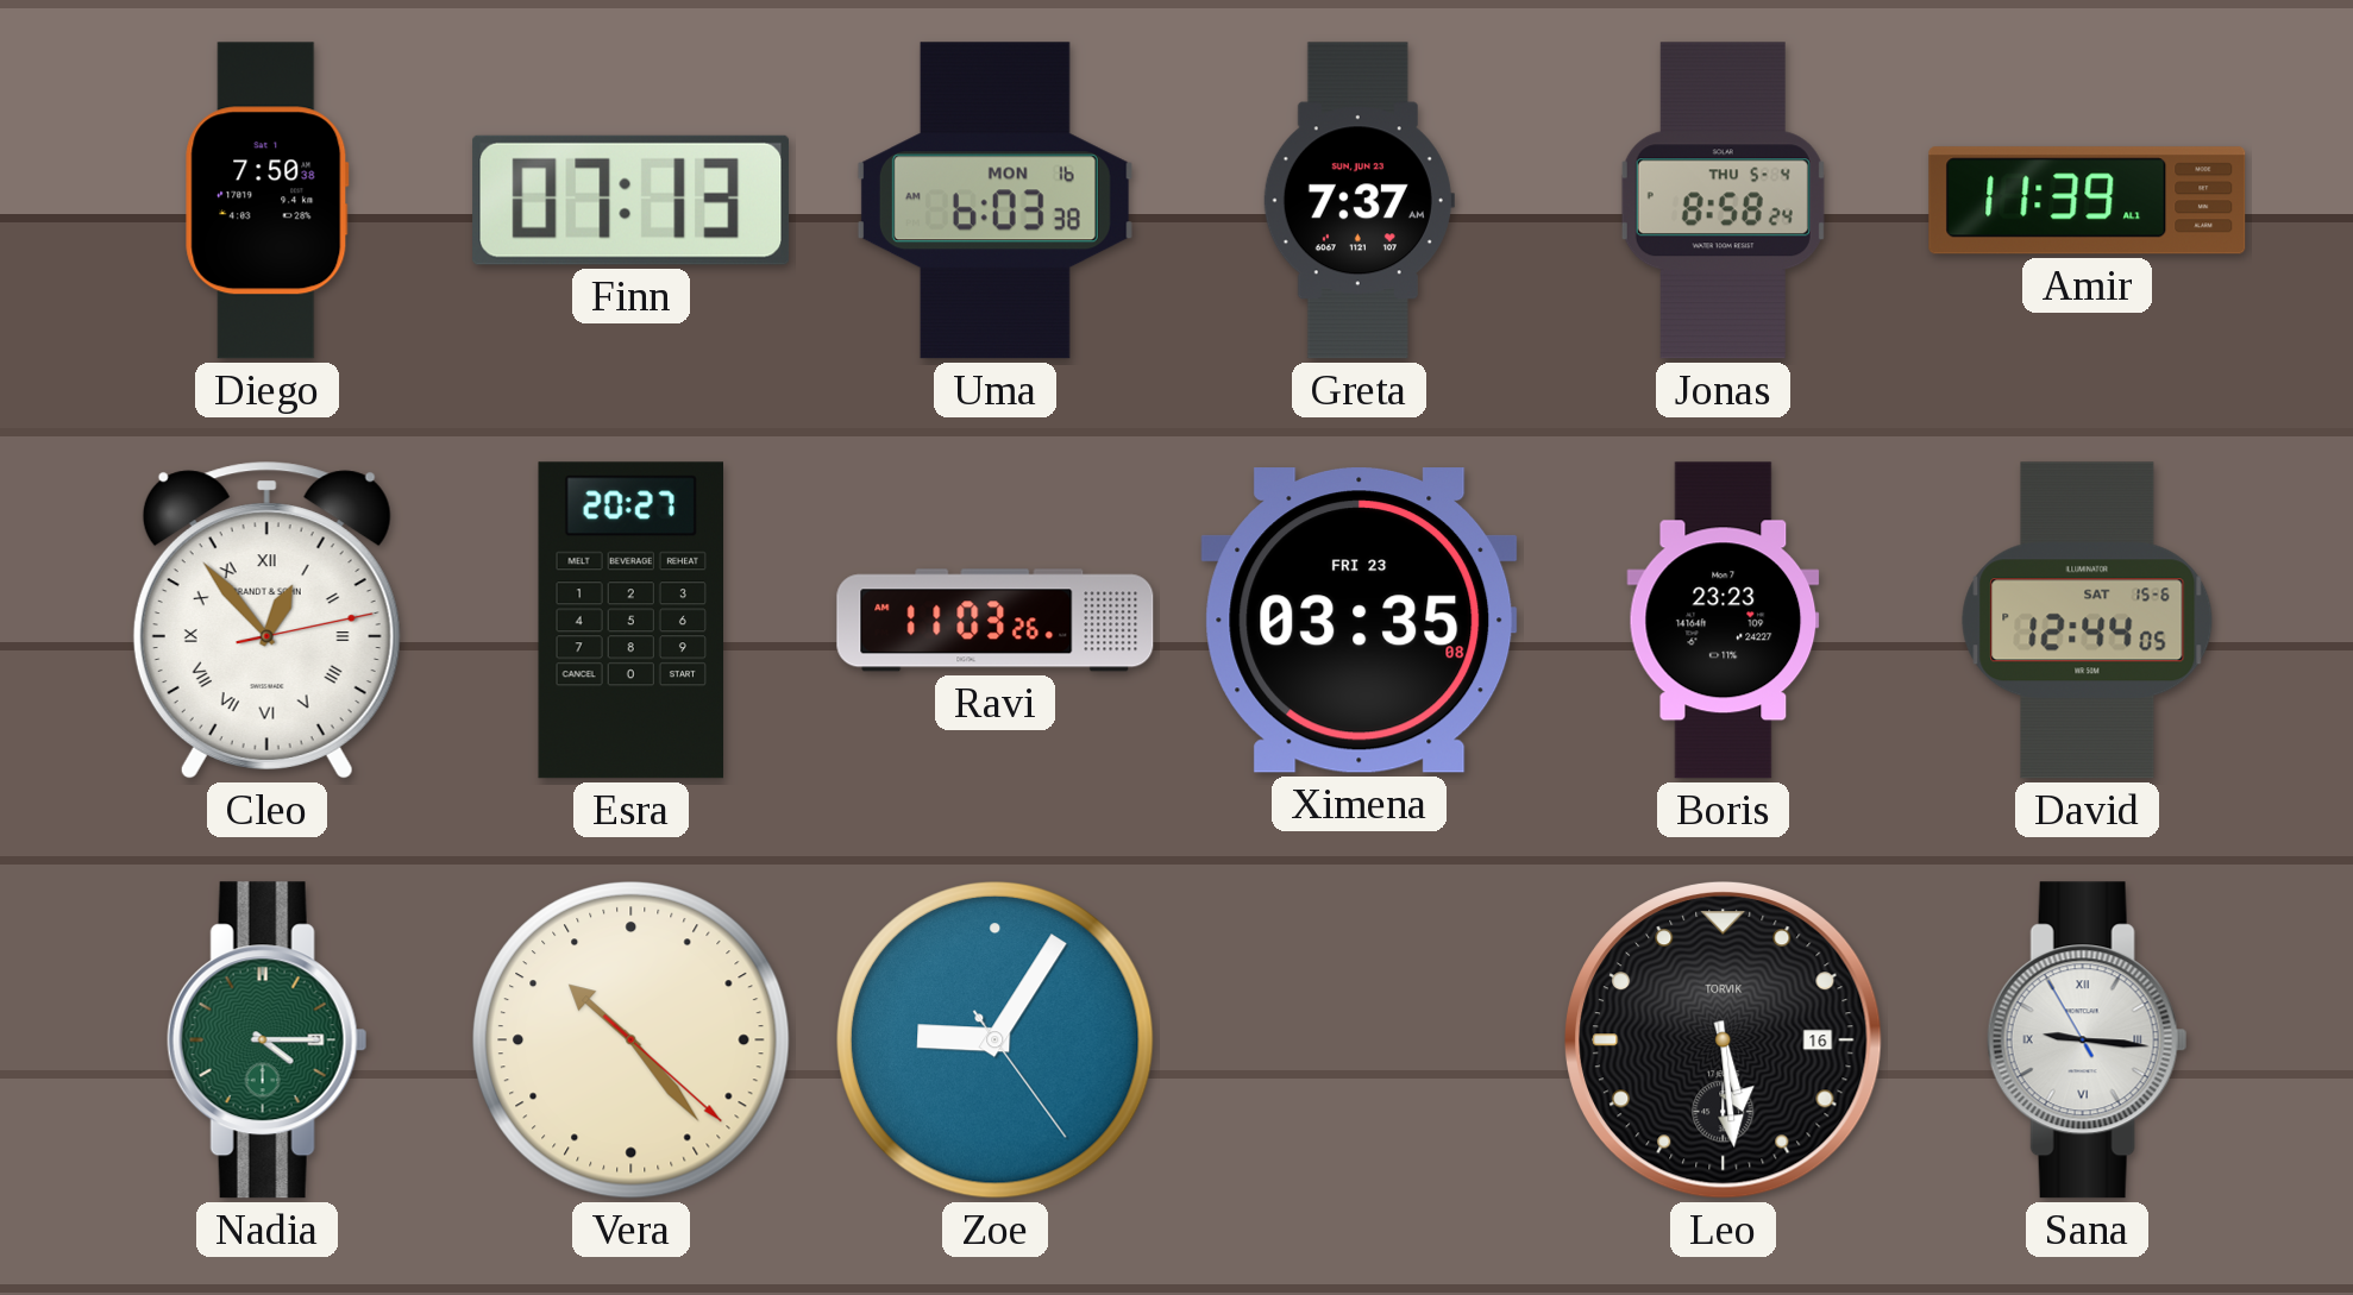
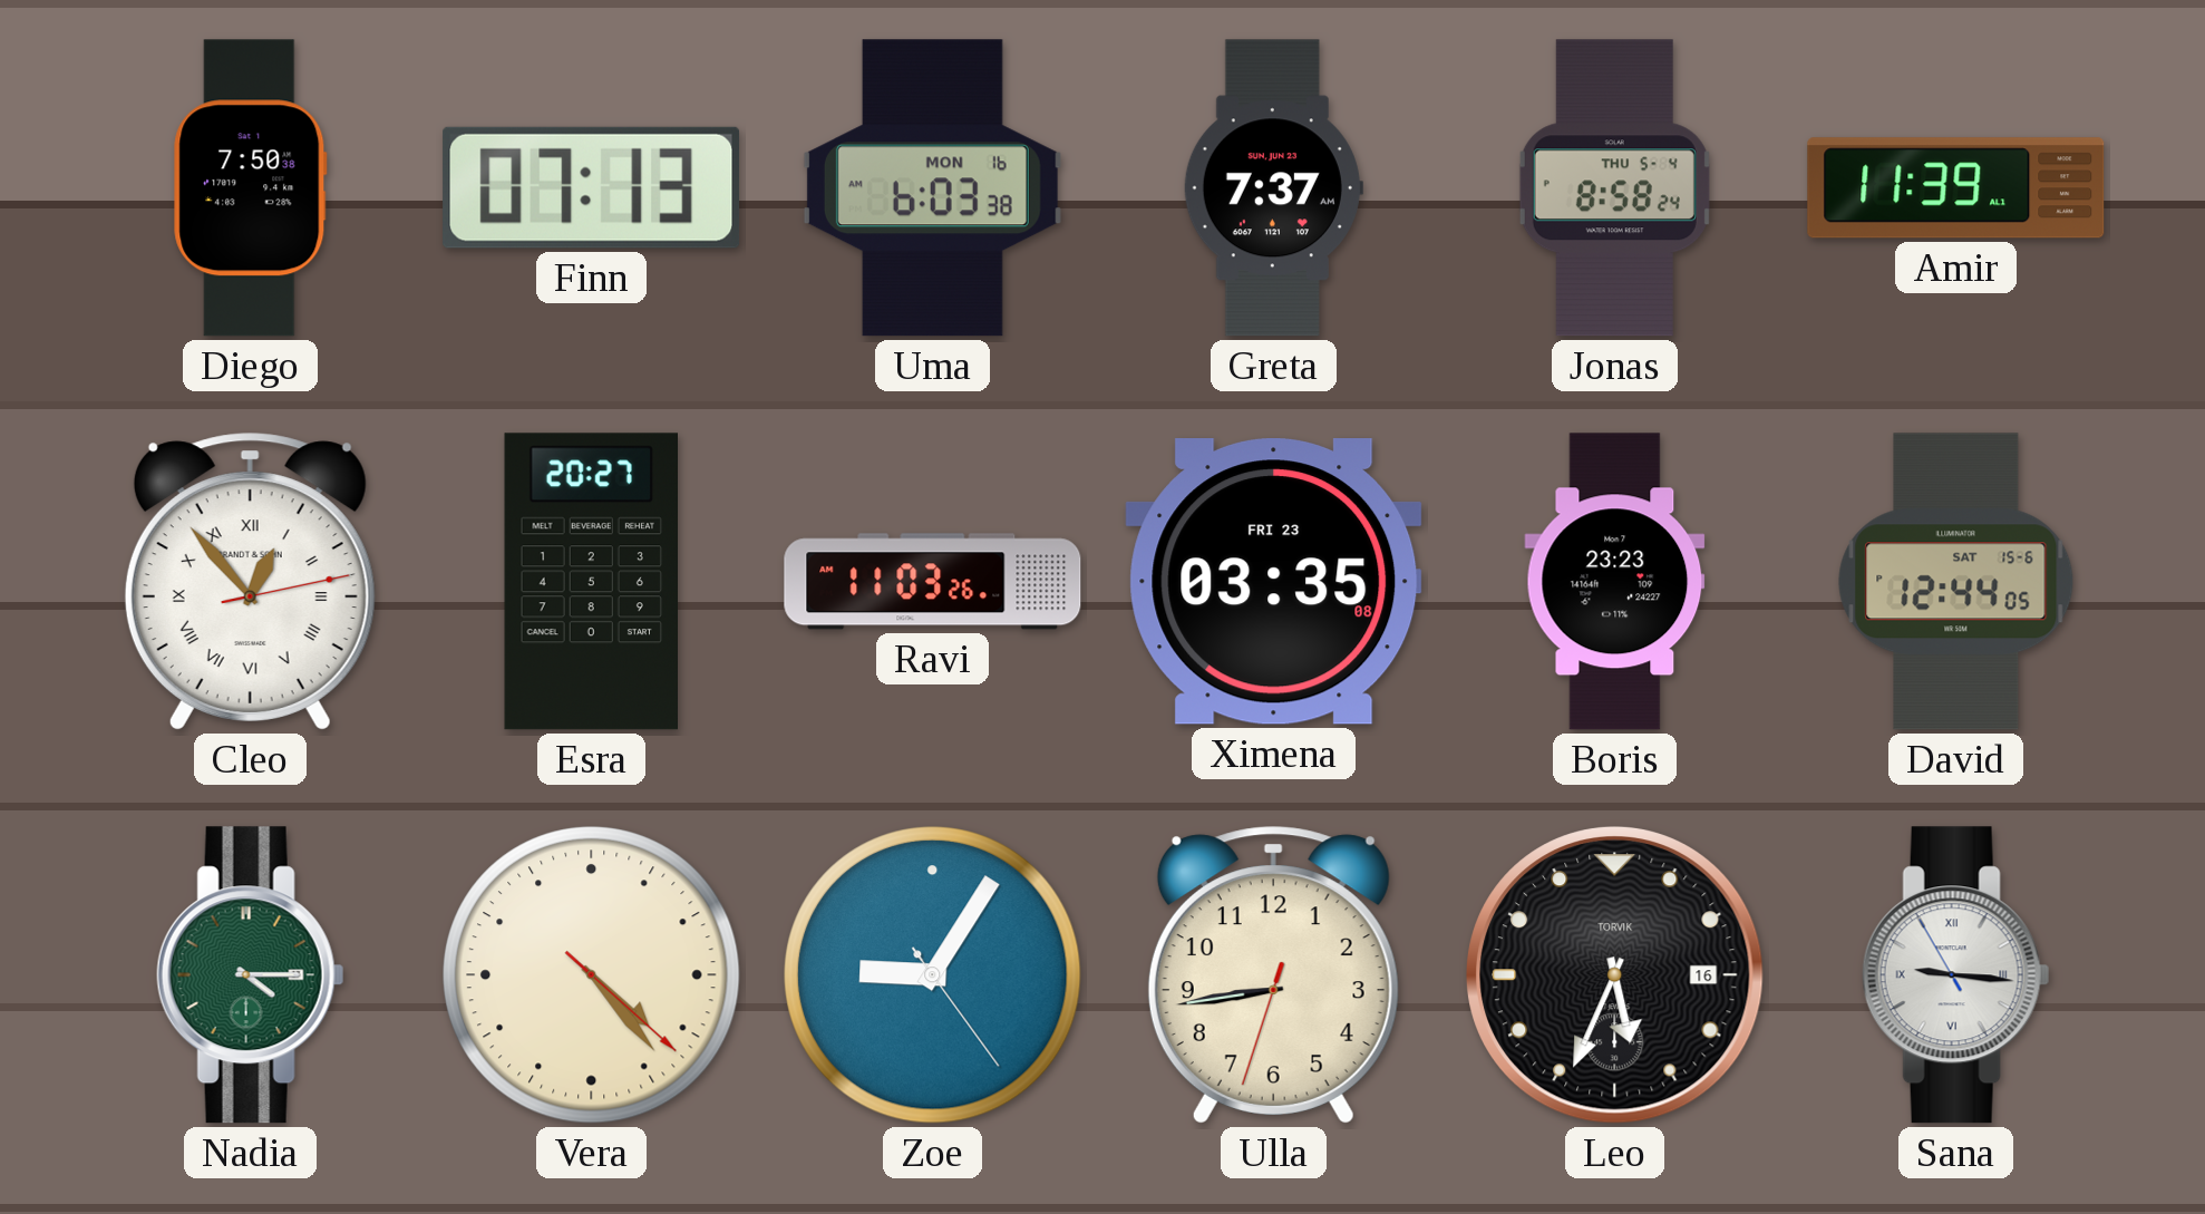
Vera: 10:23 -> 4:23 (592, 975)
Ulla: none -> 8:43 (1273, 975)
Leo: 5:29 -> 5:34 (1615, 975)
